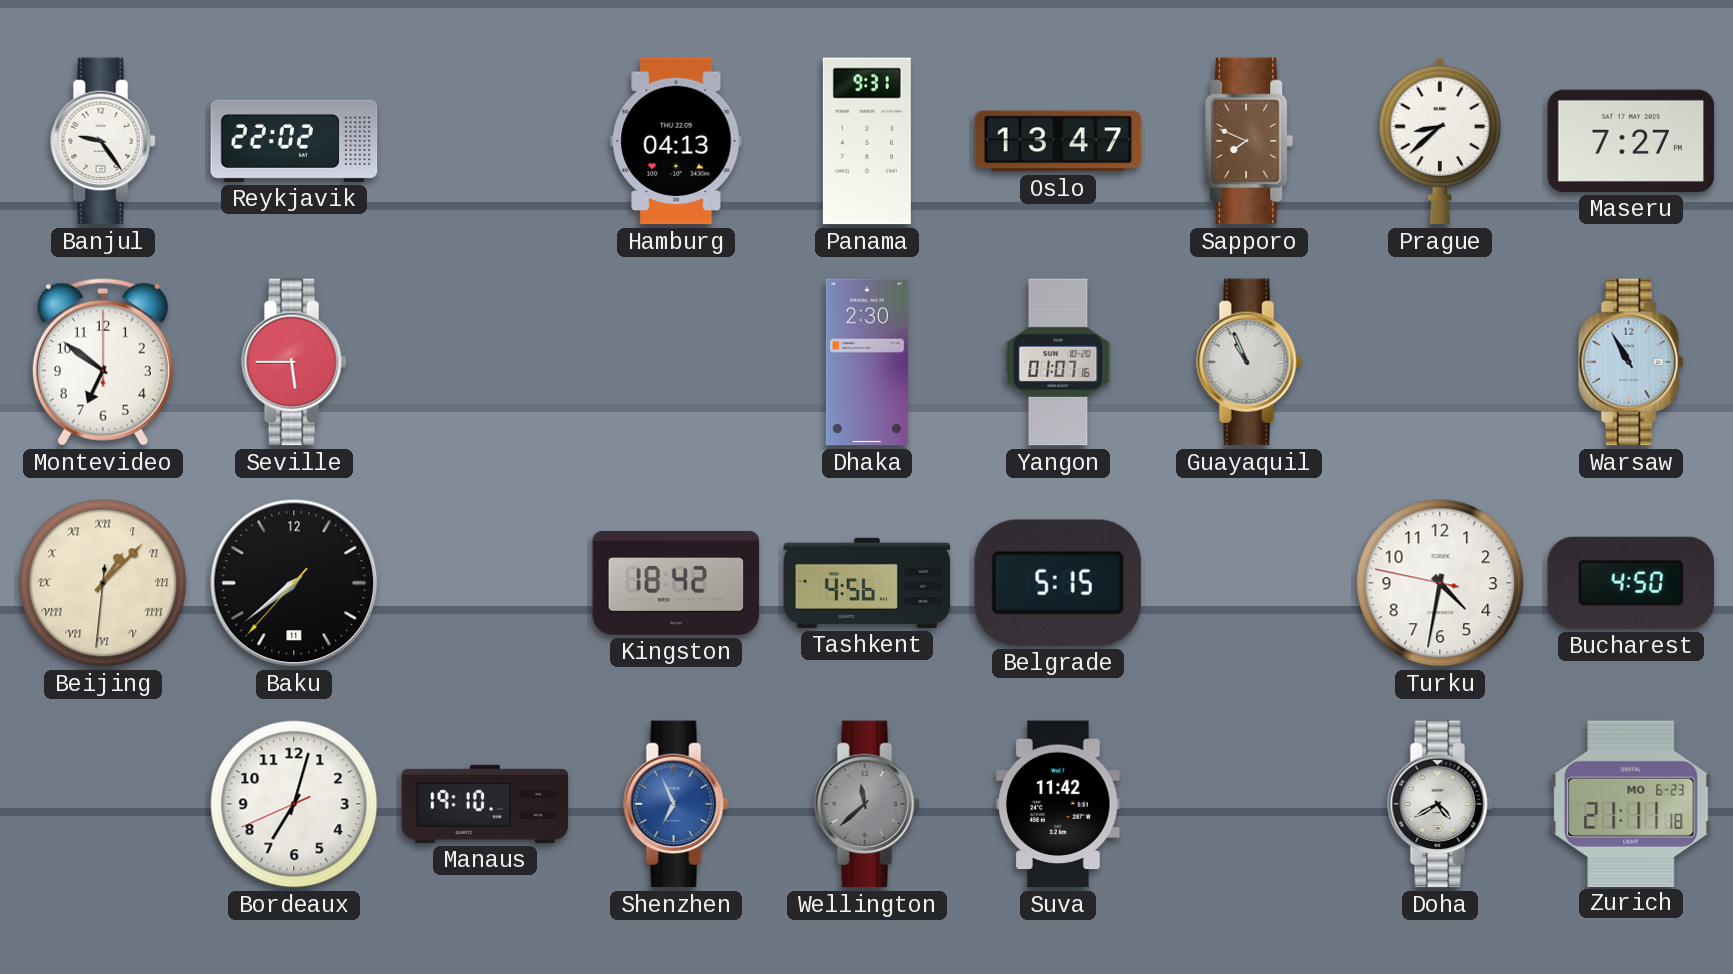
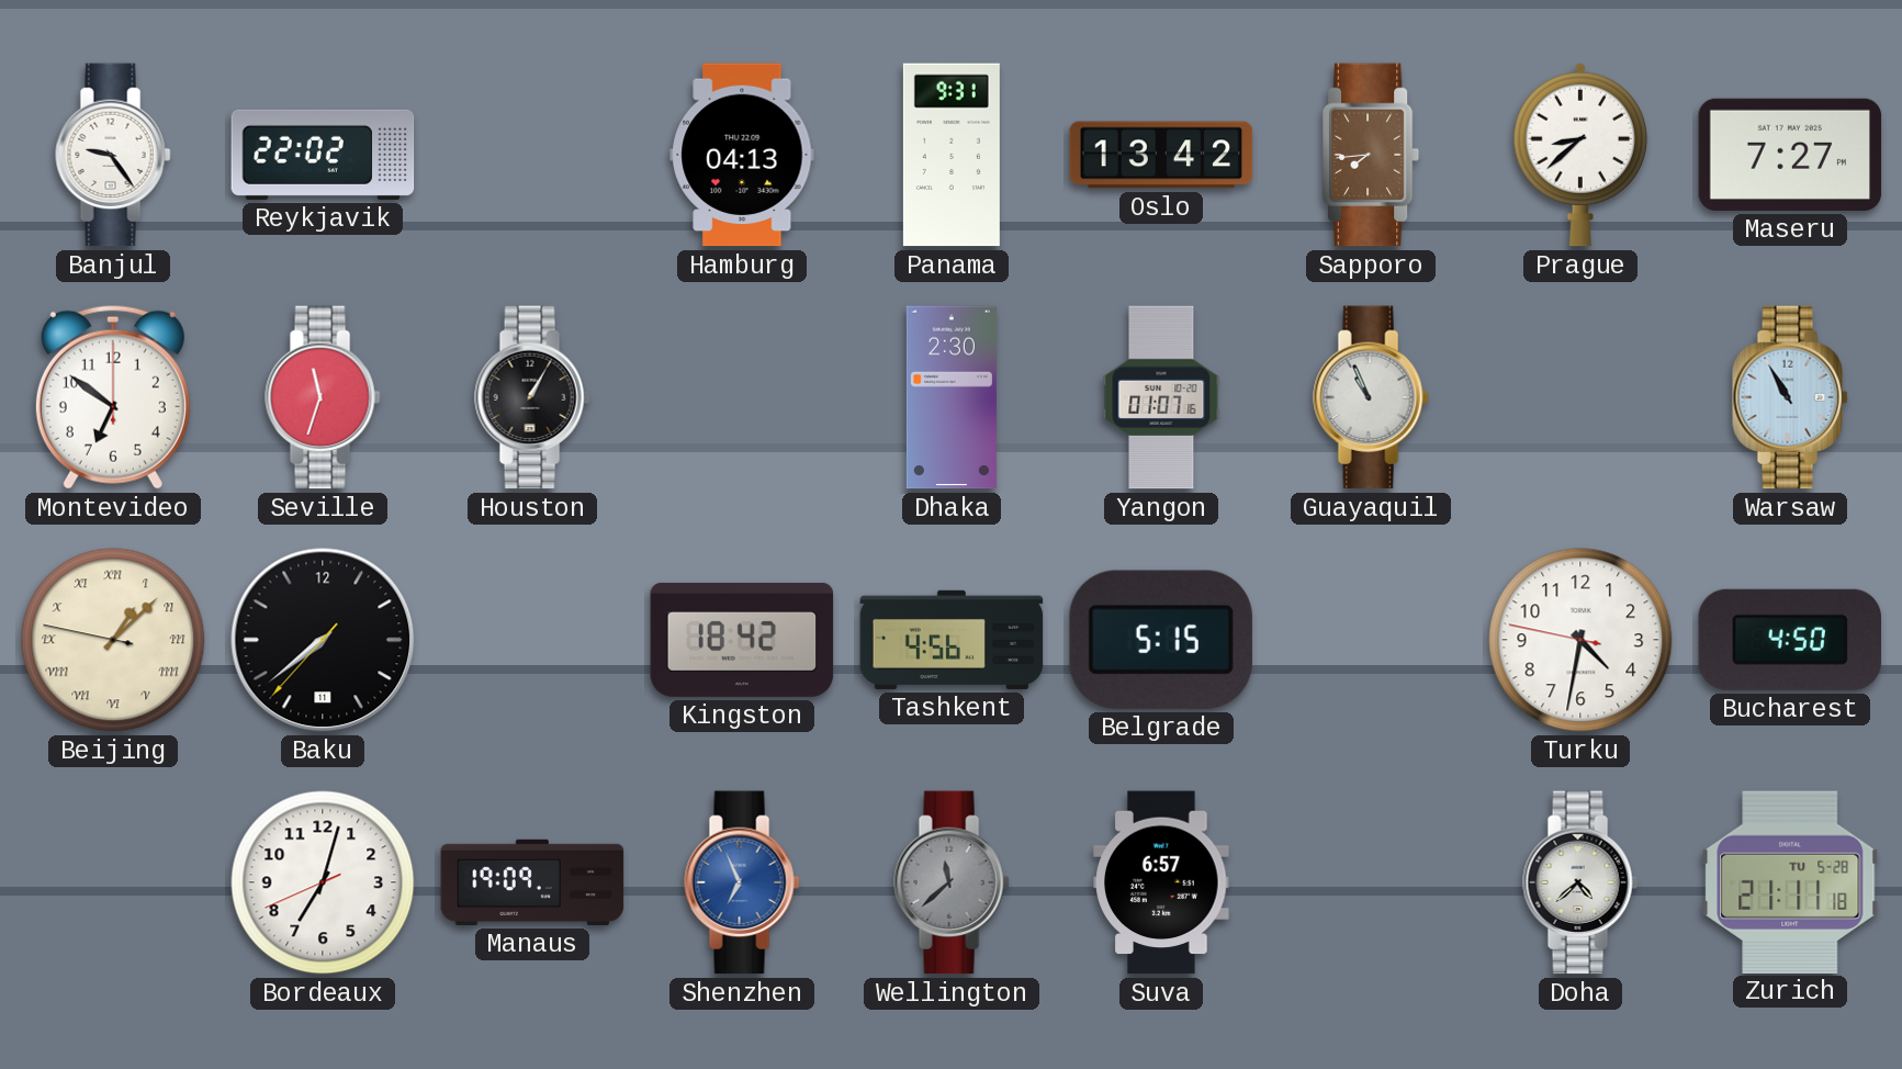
Oslo: 13:47 -> 13:42 (1161, 155)
Sapporo: 7:49 -> 7:44 (1371, 155)
Seville: 5:45 -> 11:33 (323, 397)
Houston: none -> 1:05 (532, 397)
Beijing: 1:07:31 -> 1:07:47 (113, 640)
Manaus: 19:10 -> 19:09 (532, 882)
Suva: 11:42 -> 6:57 (1161, 882)
Doha: 4:40 -> 4:38 (1580, 882)
Zurich date: MO 6-23 -> TU 5-28 (1790, 881)
